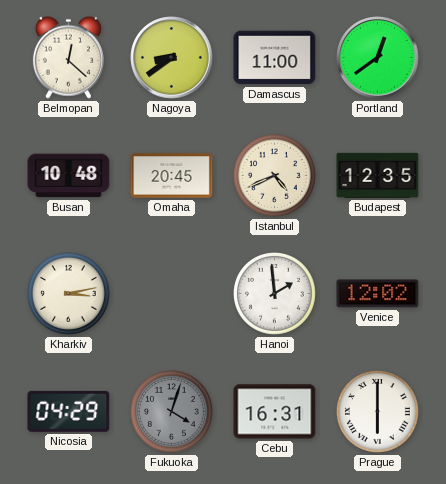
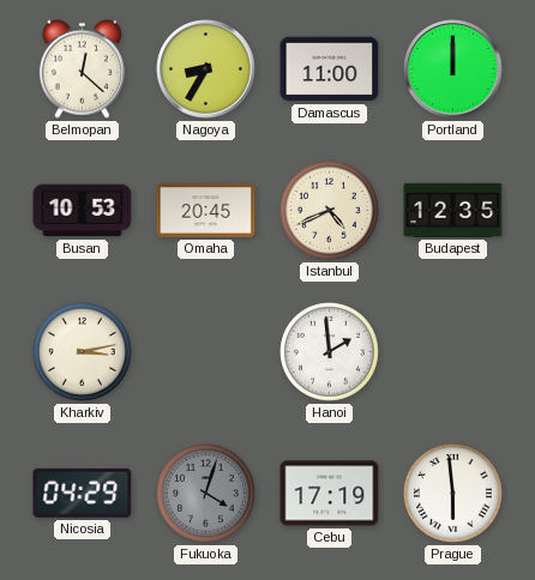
Nagoya: 8:39 -> 8:35 (206, 70)
Portland: 12:39 -> 12:00 (453, 70)
Busan: 10:48 -> 10:53 (83, 211)
Venice: 12:02 -> none (378, 294)
Cebu: 16:31 -> 17:19 (330, 494)
Prague: 6:00 -> 5:59 (453, 494)
